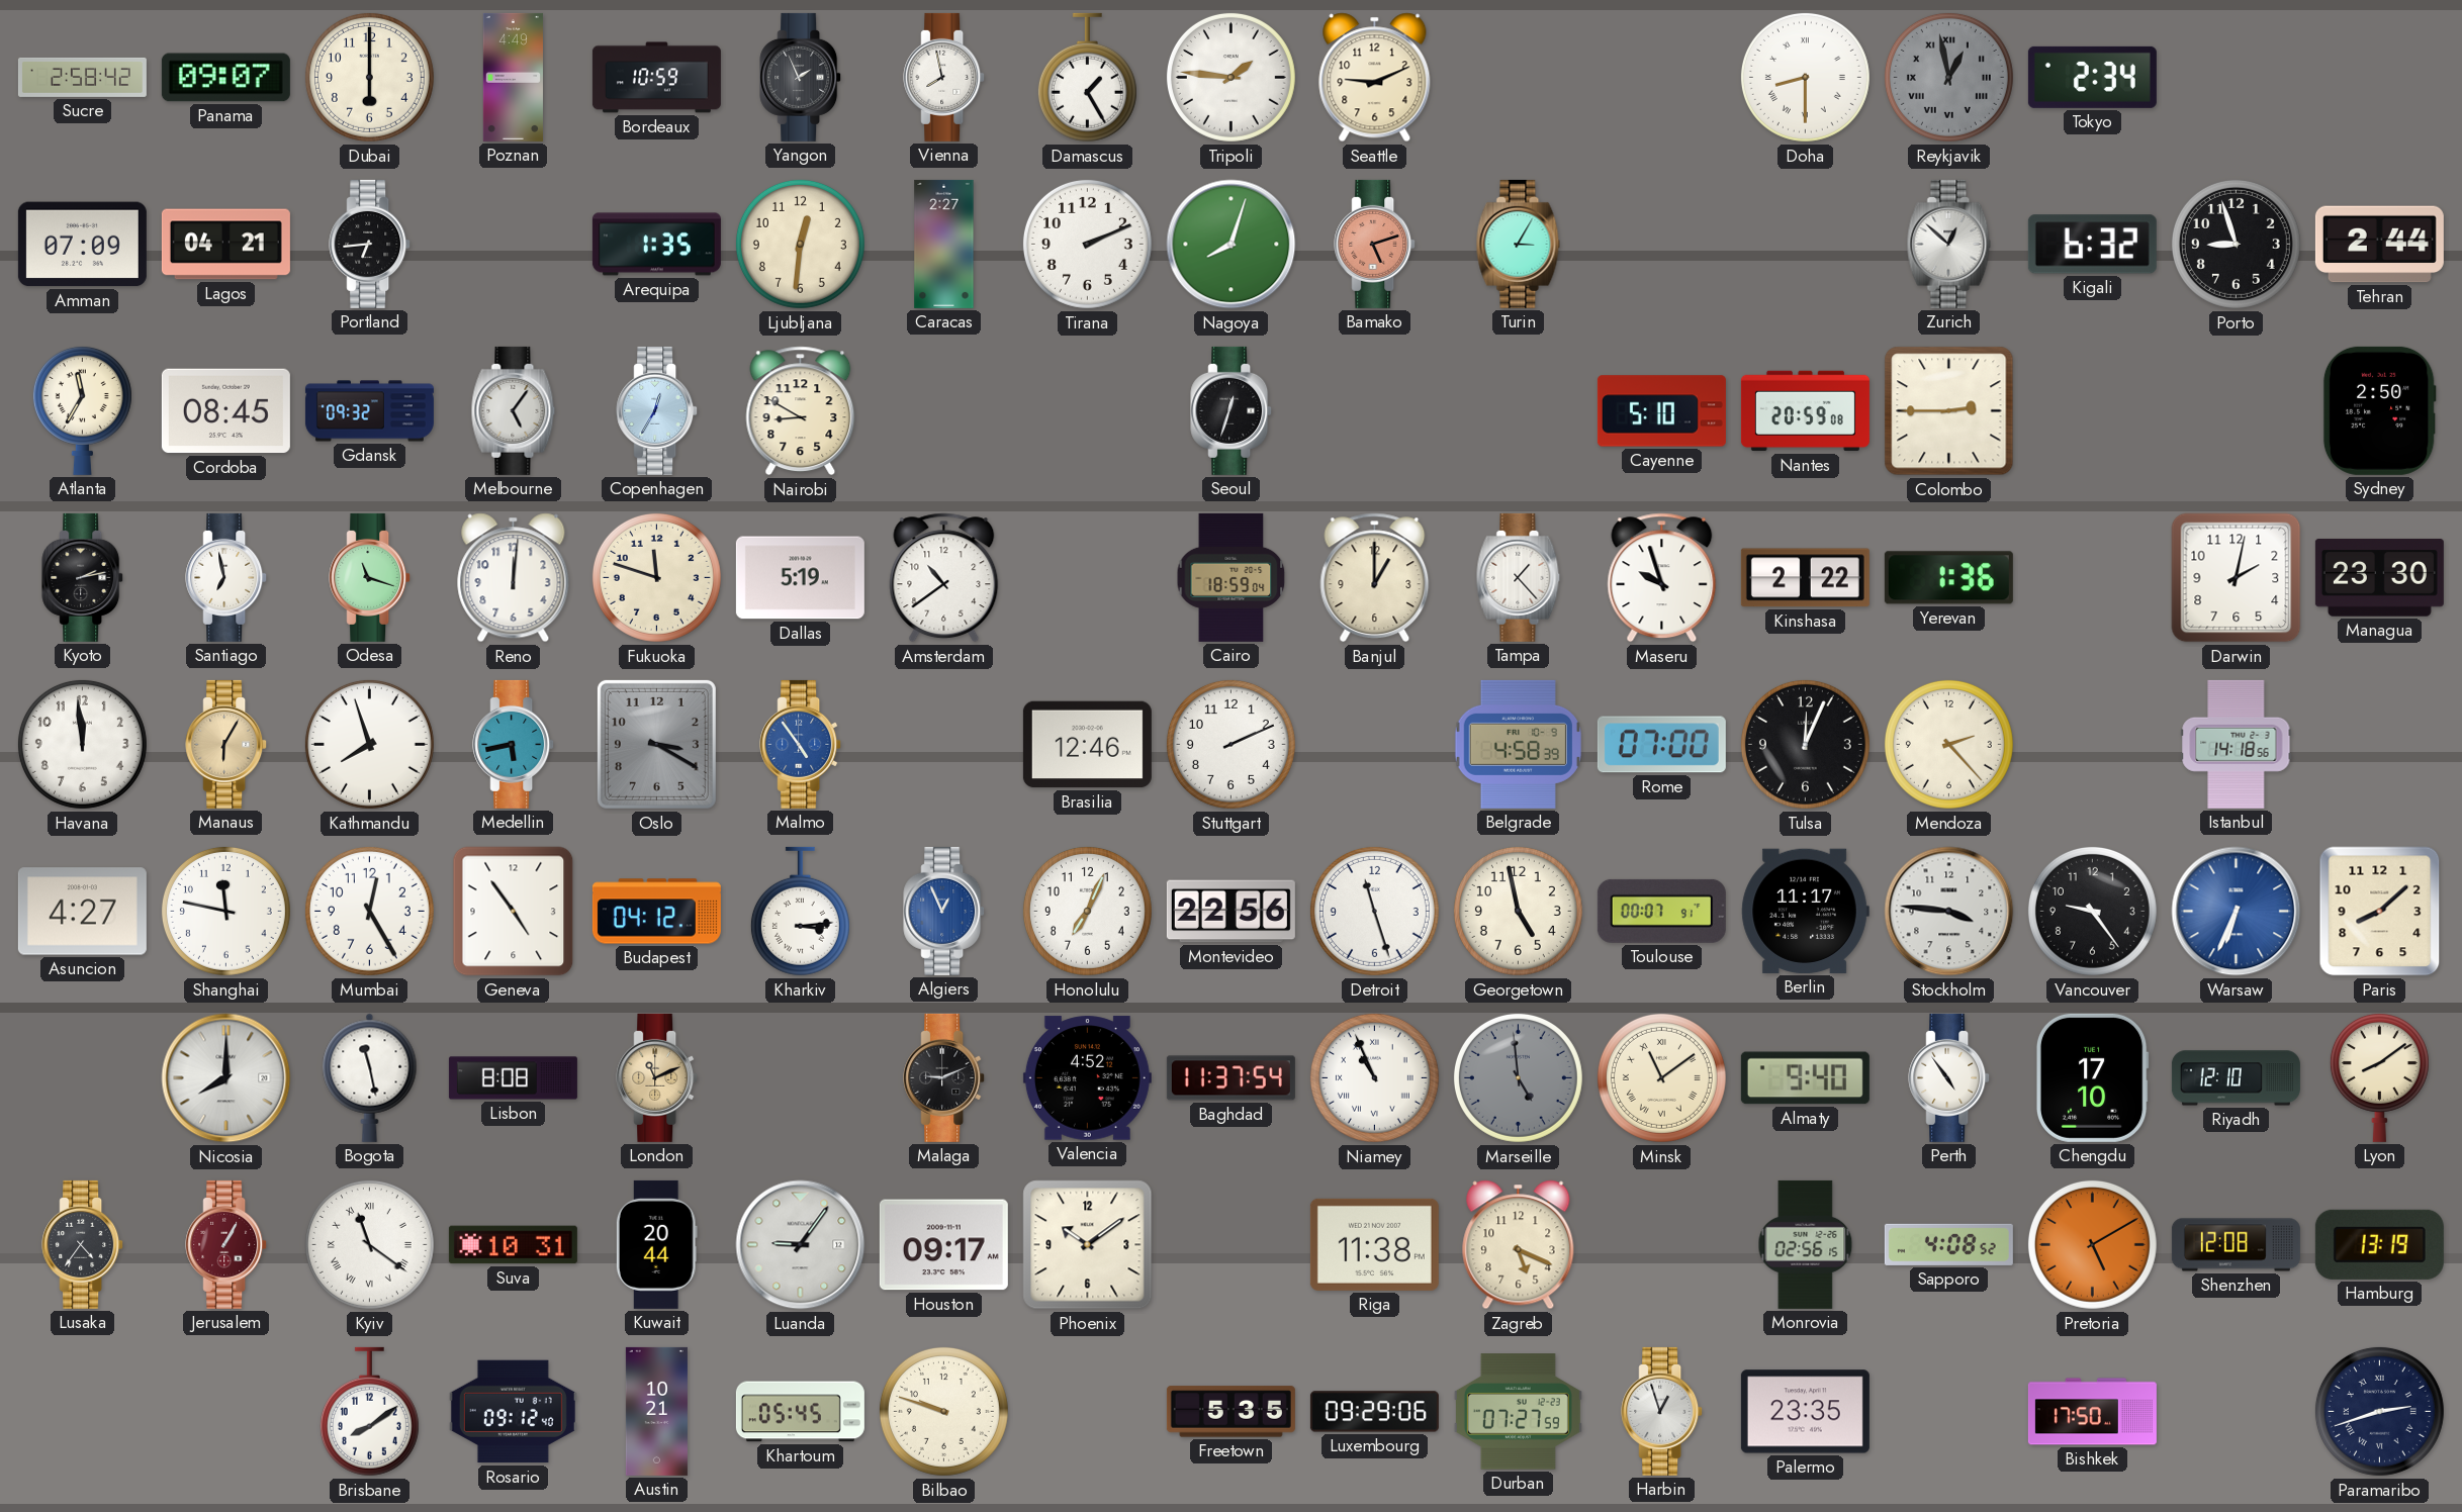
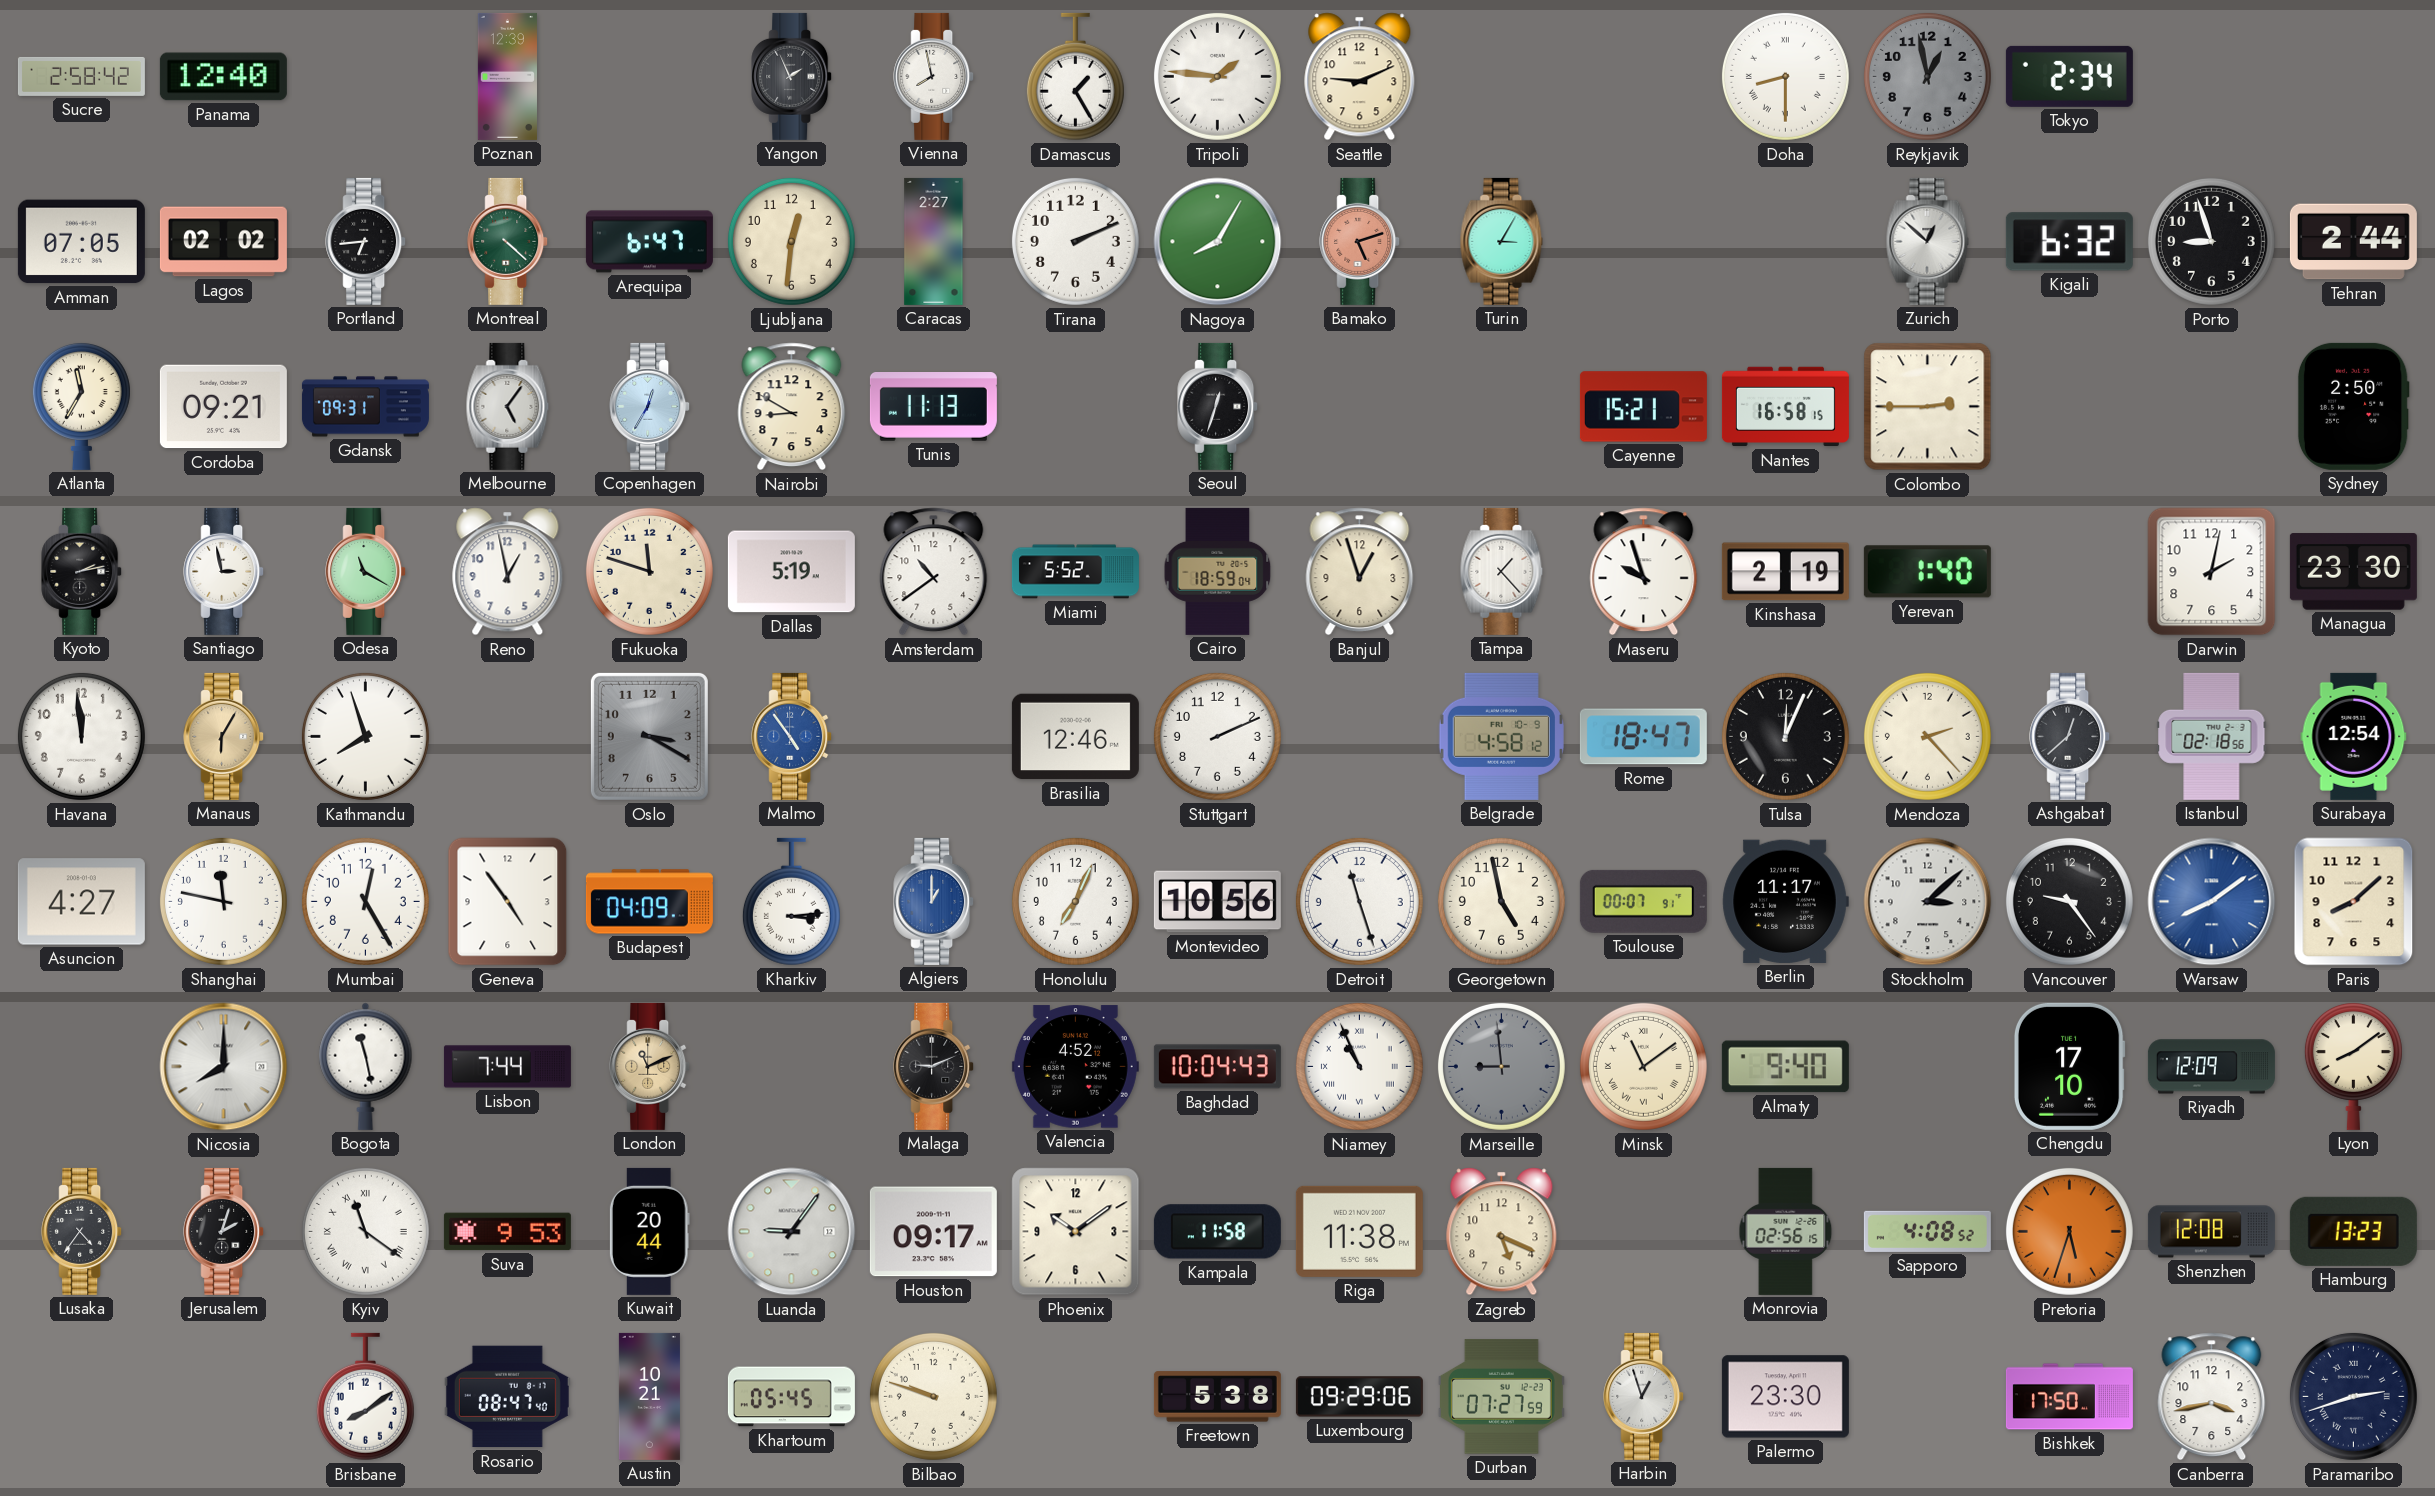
Panama: 09:07 -> 12:40 (223, 77)
Dubai: 6:00 -> none (369, 77)
Poznan: 4:49 -> 12:39 (507, 76)
Bordeaux: 10:59 -> none (656, 78)
Reykjavik numerals: Roman -> Arabic (1927, 76)
Amman: 07:09 -> 07:05 (81, 242)
Lagos: 04:21 -> 02:02 (223, 242)
Montreal: none -> 4:22 (508, 241)
Arequipa: 1:35 -> 6:47 (649, 242)
Nagoya: 8:03 -> 8:05 (1218, 242)
Cordoba: 08:45 -> 09:21 (223, 407)
Gdansk: 09:32 -> 09:31 (365, 407)
Tunis: none -> 11:13 (933, 407)
Cayenne: 5:10 -> 15:21 (1643, 407)
Nantes: 20:59 -> 16:58 (1785, 407)
Santiago: 6:58 -> 2:58 (224, 571)
Odesa: 11:18 -> 11:20 (366, 571)
Reno: 12:01 -> 12:58 (508, 572)
Miami: none -> 5:52 (1075, 572)
Banjul: 1:00 -> 12:57 (1360, 572)
Kinshasa: 2:22 -> 2:19 (1785, 572)
Yerevan: 1:36 -> 1:40 (1927, 572)
Medellin: 5:43 -> none (514, 744)
Belgrade: 4:58:39 -> 4:58:12 (1501, 736)
Rome: 07:00 -> 18:47 (1643, 737)
Ashgabat: none -> 12:38 (2070, 736)
Istanbul: 14:18 -> 02:18 (2212, 736)
Surabaya: none -> 12:54 (2354, 736)
Budapest: 04:12 -> 04:09 (649, 902)
Algiers: 12:56 -> 1:00 (934, 901)
Montevideo: 22:56 -> 10:56 (1217, 902)
Stockholm: 3:46 -> 3:08 (1928, 902)
Warsaw: 6:34 -> 8:09 (2212, 902)
Lisbon: 8:08 -> 7:44 (507, 1067)
Baghdad: 11:37 -> 10:04 (1217, 1067)
Marseille: 4:59 -> 8:59 (1501, 1066)
Perth: 4:54 -> none (1949, 1077)
Riyadh: 12:10 -> 12:09 (2211, 1067)
Jerusalem: 1:05 -> 2:03 (224, 1231)
Jerusalem dial: burgundy -> black (224, 1231)
Suva: 10:31 -> 9:53 (507, 1232)
Kampala: none -> 11:58 (1217, 1232)
Pretoria: 5:10 -> 5:33 (2069, 1231)
Hamburg: 13:19 -> 13:23 (2353, 1231)
Rosario: 09:12 -> 08:47 (507, 1397)
Freetown: 5:35 -> 5:38 (1217, 1397)
Palermo: 23:35 -> 23:30 (1785, 1397)
Canberra: none -> 3:43 (2212, 1397)
